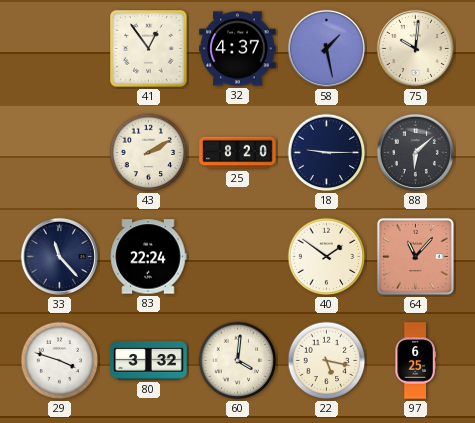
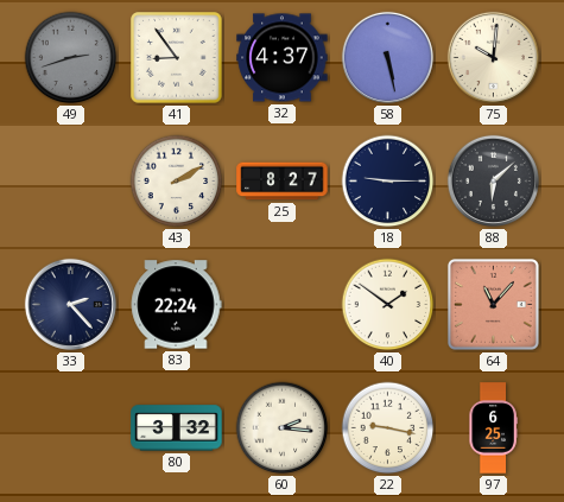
49: none -> 2:42 (71, 58)
41: 12:54 -> 8:54 (177, 58)
58: 1:28 -> 5:28 (387, 57)
25: 8:20 -> 8:27 (283, 182)
33: 11:23 -> 2:23 (70, 304)
29: 3:48 -> none (60, 361)
60: 4:01 -> 2:16 (283, 428)
22: 5:17 -> 9:17 (388, 428)
